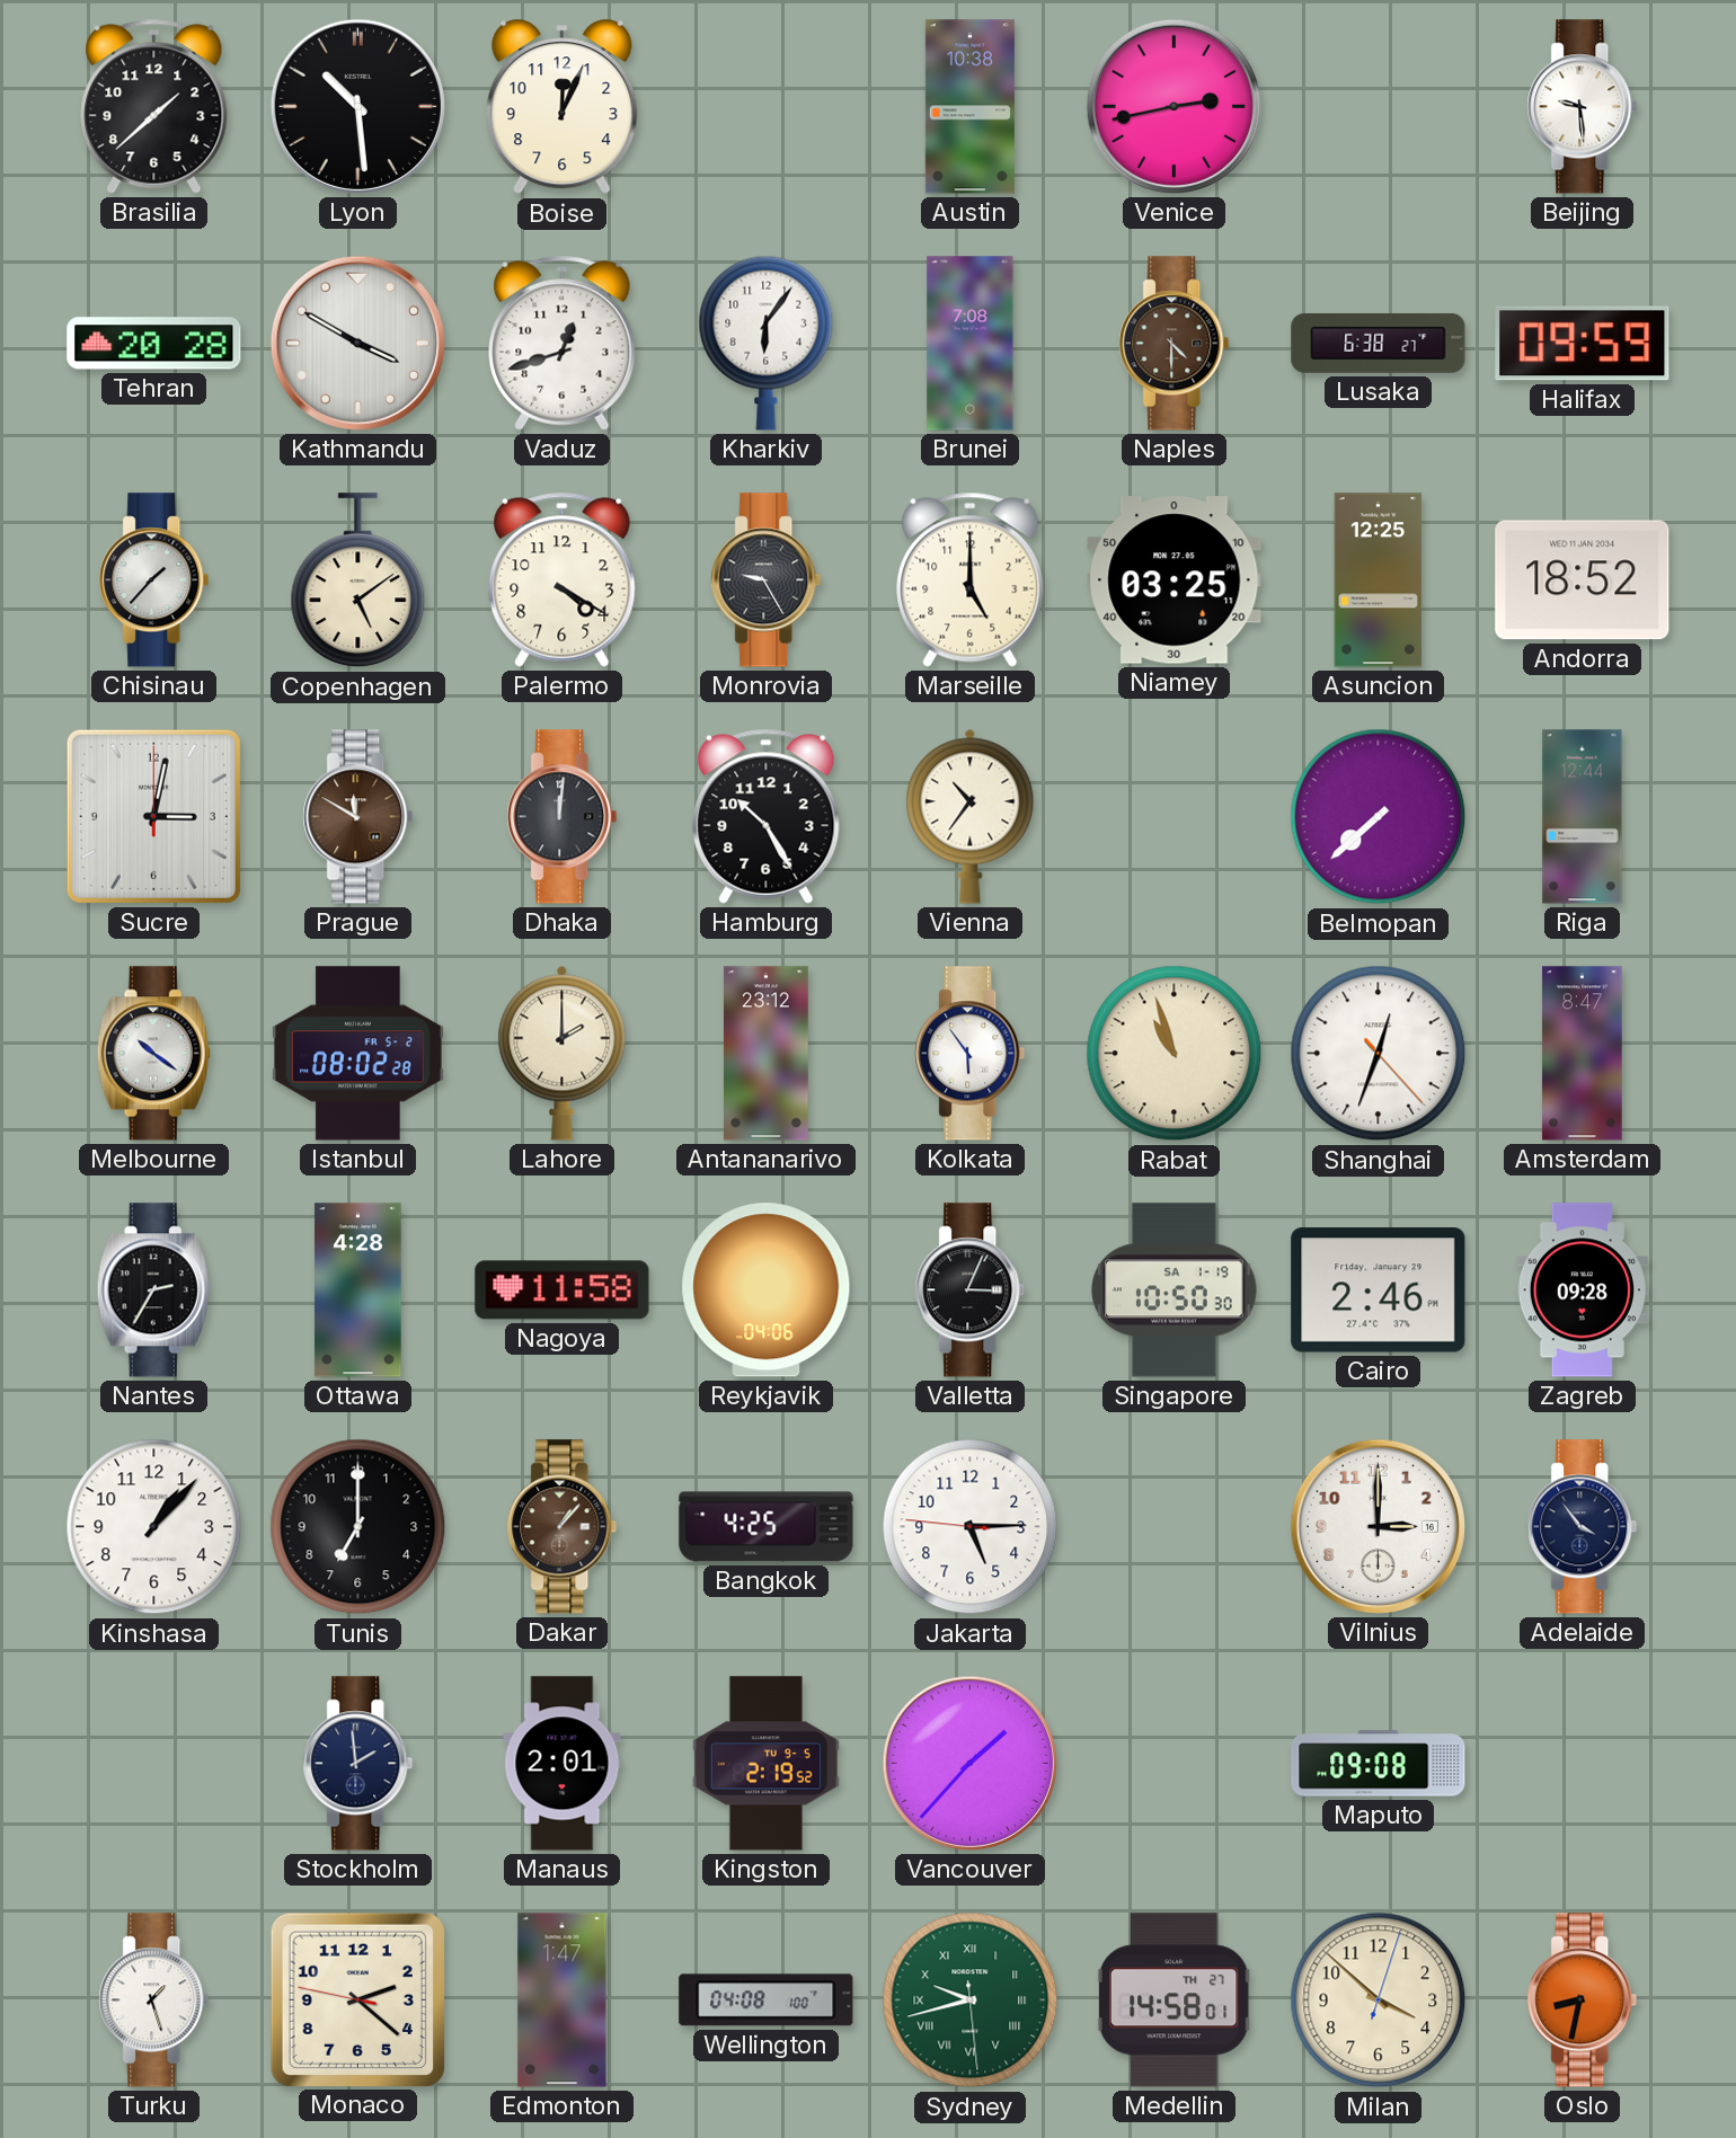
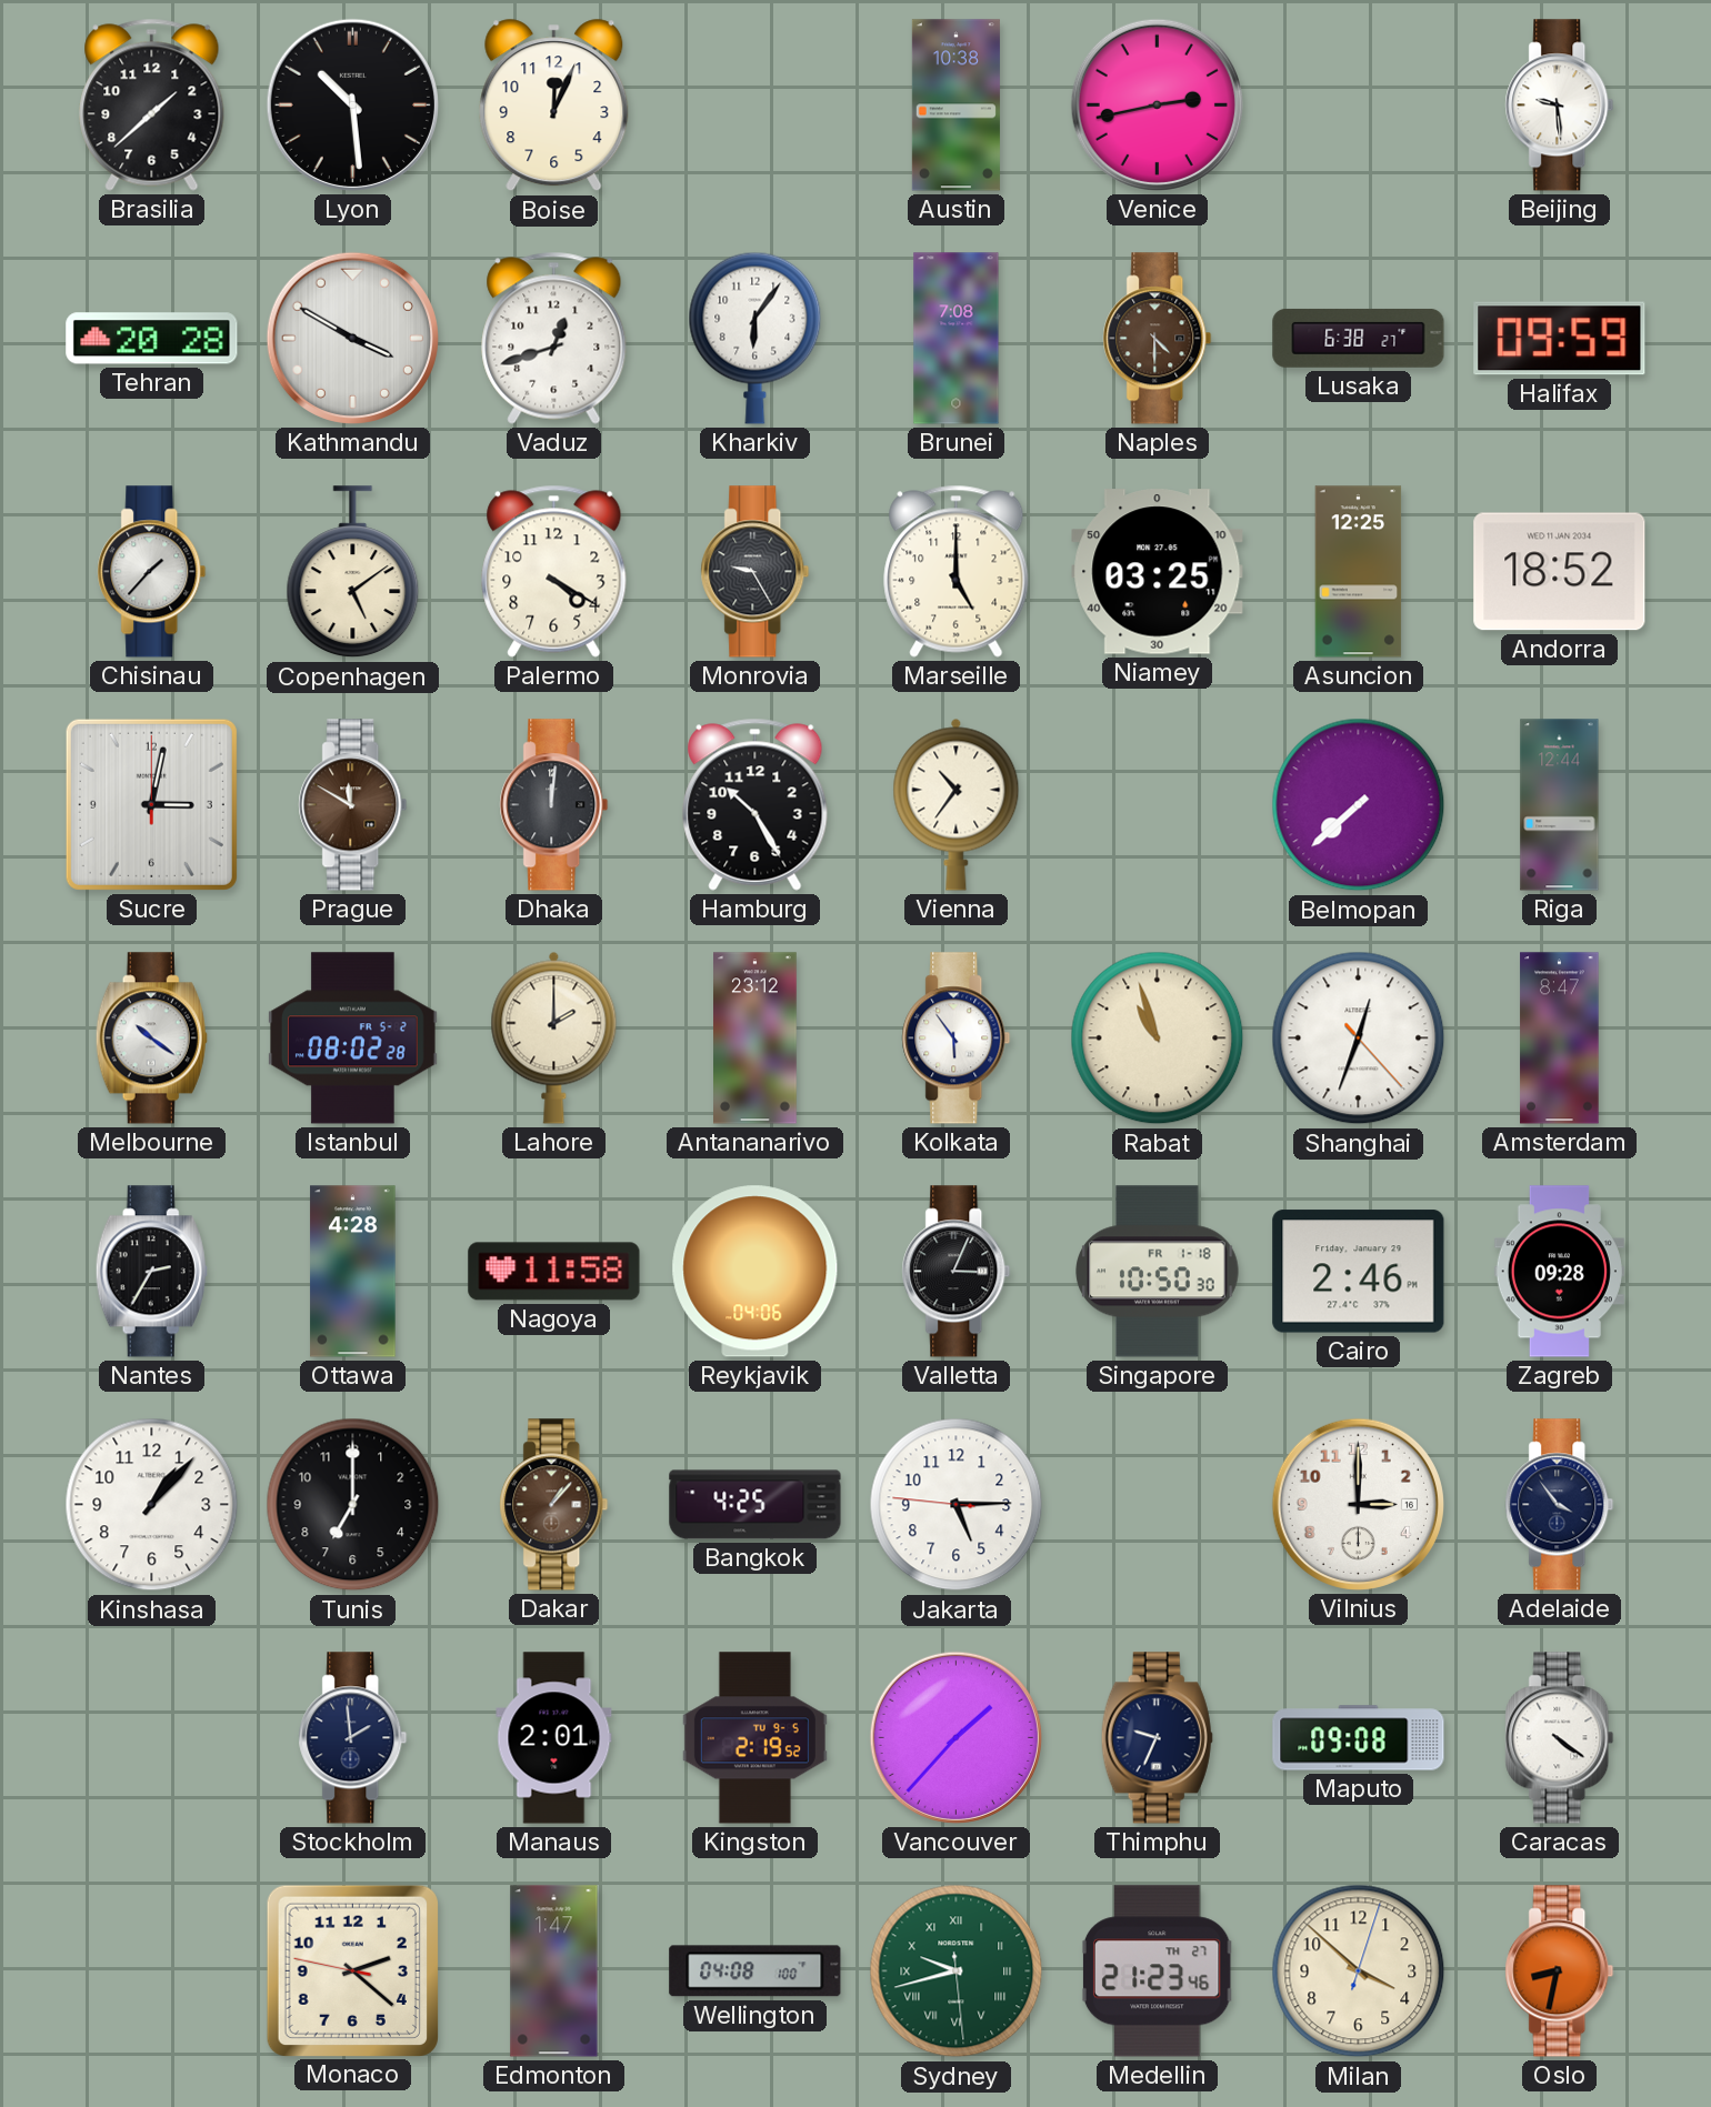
Singapore date: SA 1-19 -> FR 1-18 (1158, 1272)
Thimphu: none -> 9:34 (1157, 1738)
Caracas: none -> 4:21 (1560, 1738)
Turku: 1:27 -> none (154, 2001)
Medellin: 14:58 -> 21:23 (1157, 1971)
